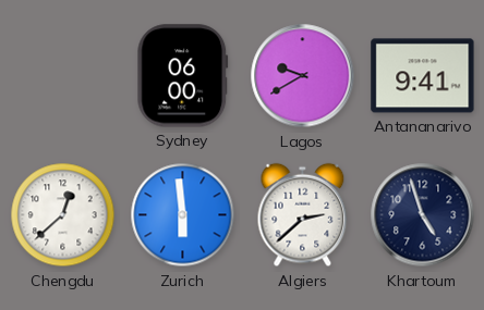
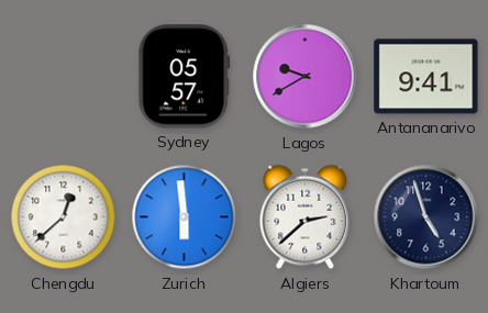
Sydney: 06:00 -> 05:57 (185, 77)
